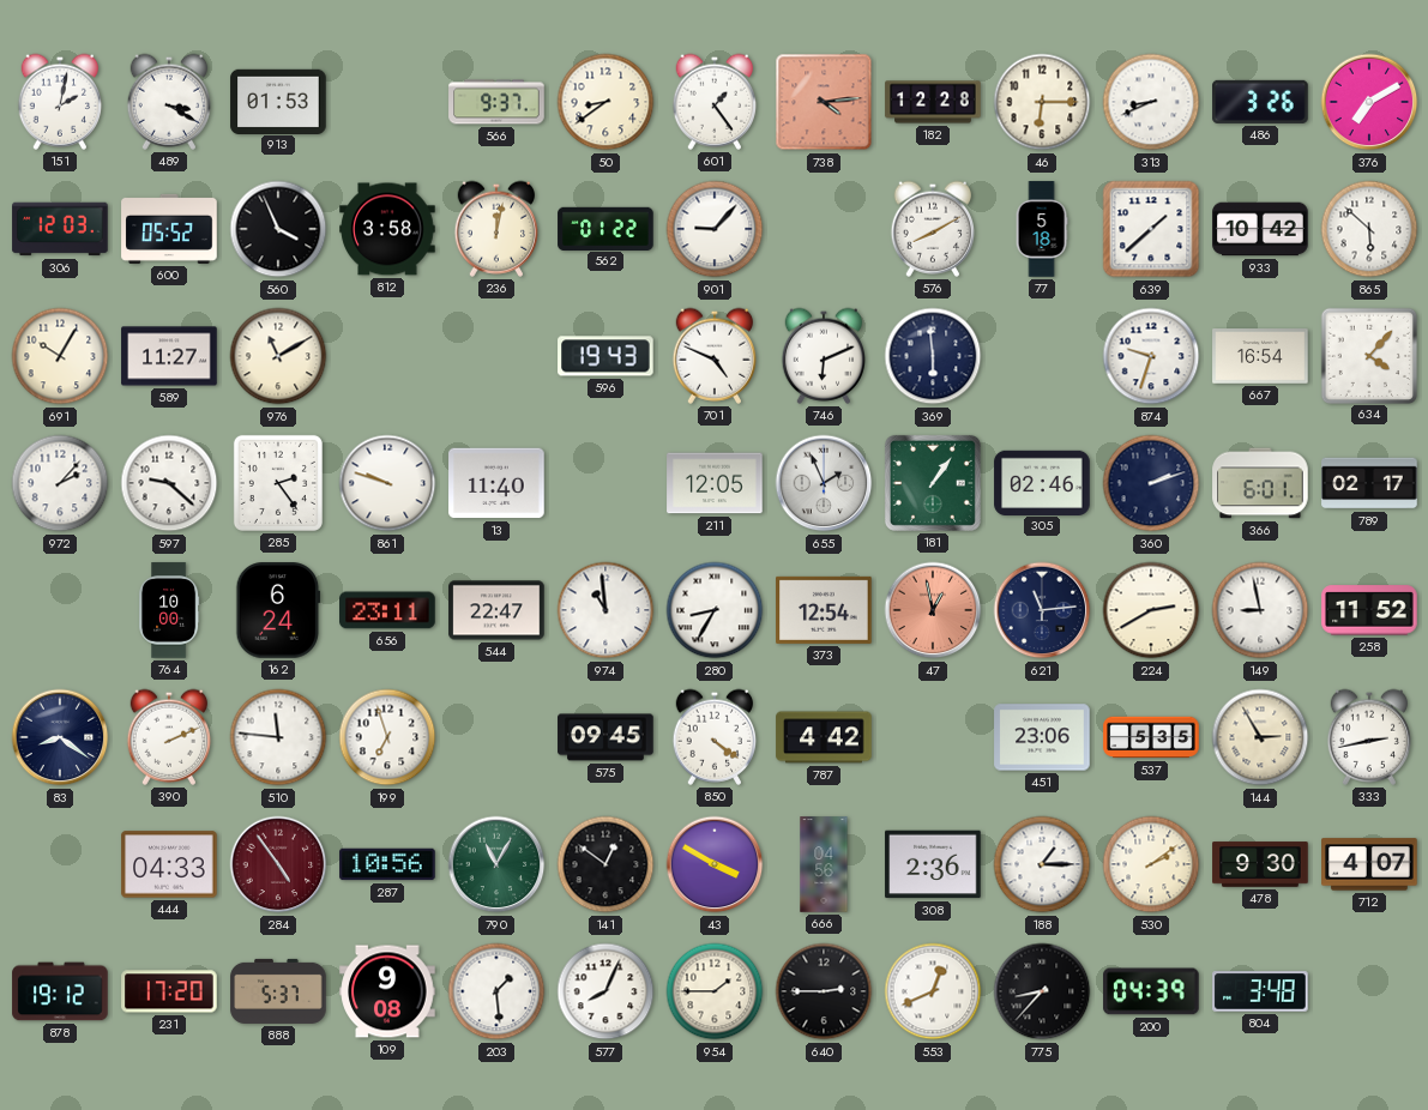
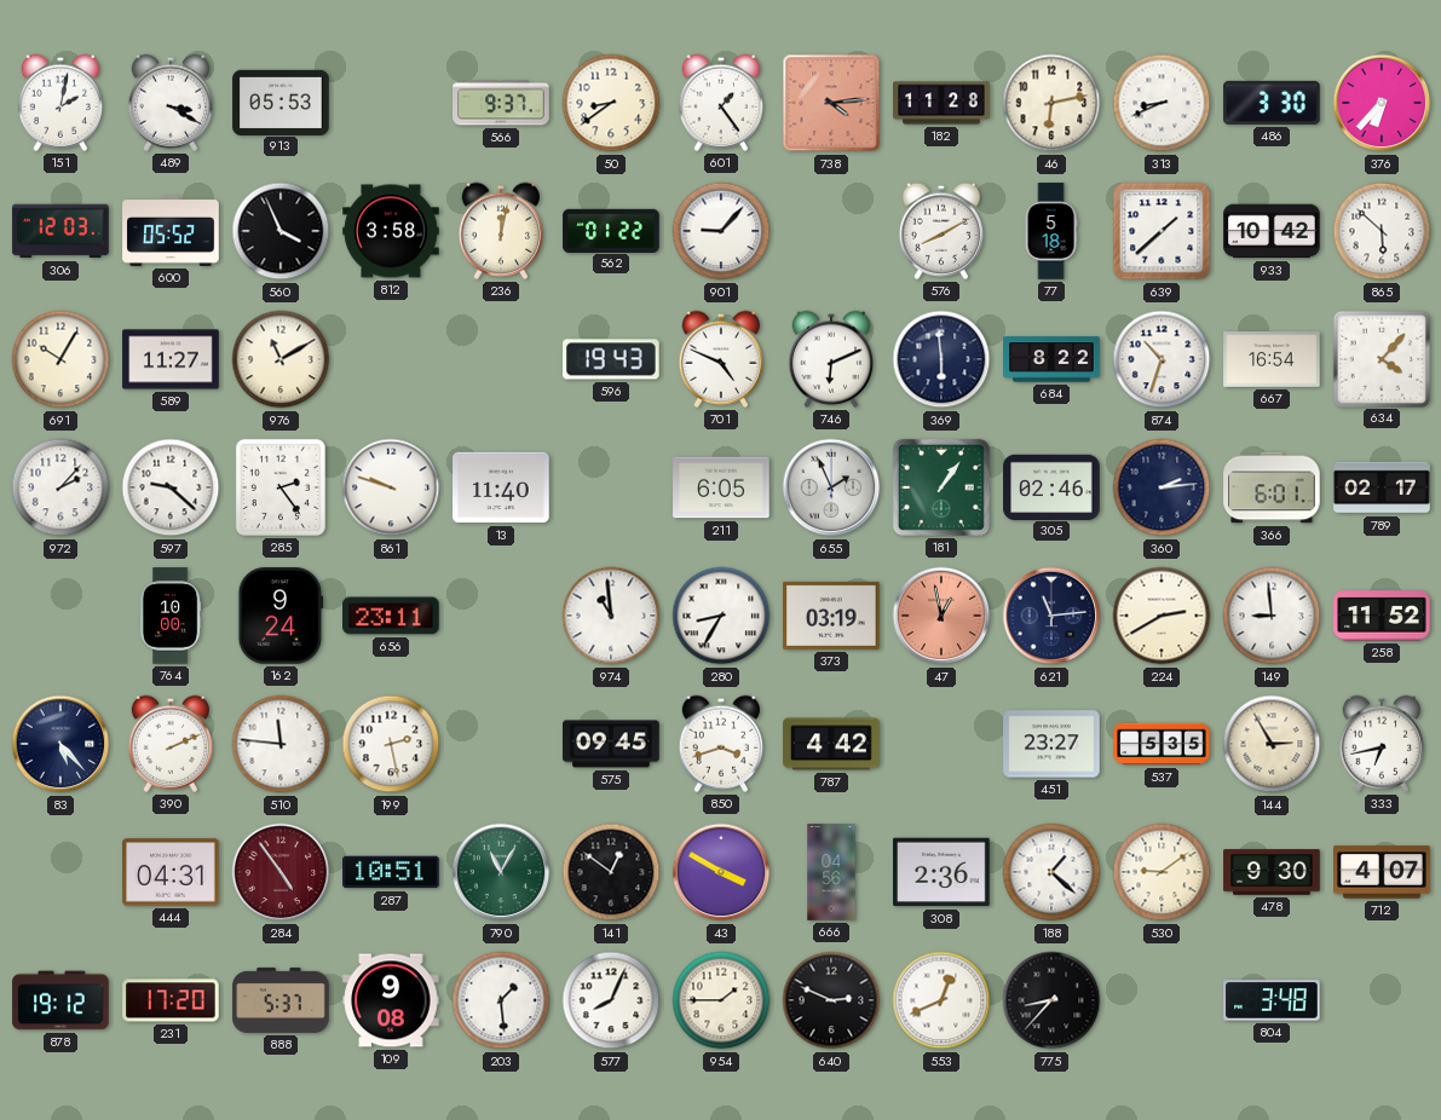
913: 01:53 -> 05:53 (281, 102)
182: 12:28 -> 11:28 (941, 103)
46: 6:15 -> 6:13 (1051, 103)
486: 3:26 -> 3:30 (1272, 103)
376: 7:10 -> 6:37 (1382, 103)
684: none -> 8:22 (1051, 359)
874: 9:33 -> 10:33 (1162, 359)
211: 12:05 -> 6:05 (721, 487)
360: 2:12 -> 2:14 (1162, 487)
162: 6:24 -> 9:24 (281, 616)
544: 22:47 -> none (496, 610)
373: 12:54 -> 03:19 (831, 616)
149: 8:58 -> 8:59 (1272, 616)
83: 8:21 -> 5:23 (60, 744)
199: 6:57 -> 2:28 (391, 744)
850: 4:21 -> 3:42 (721, 744)
451: 23:06 -> 23:27 (1051, 744)
333: 2:43 -> 6:43 (1382, 744)
444: 04:33 -> 04:31 (171, 872)
287: 10:56 -> 10:51 (391, 872)
188: 1:15 -> 1:22 (1051, 872)
530: 2:09 -> 9:09 (1162, 872)
640: 2:45 -> 2:49 (831, 1000)
200: 04:39 -> none (1151, 991)
